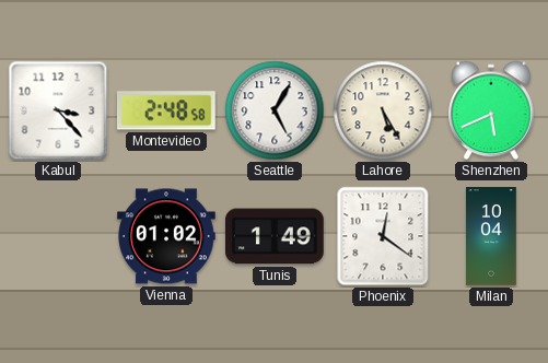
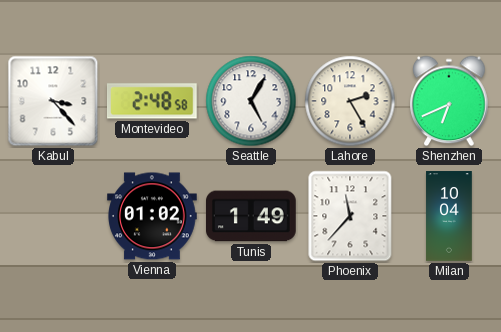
Lahore: 5:25 -> 2:25 (350, 101)
Shenzhen: 5:41 -> 6:41 (449, 101)
Phoenix: 12:21 -> 11:37 (350, 216)
